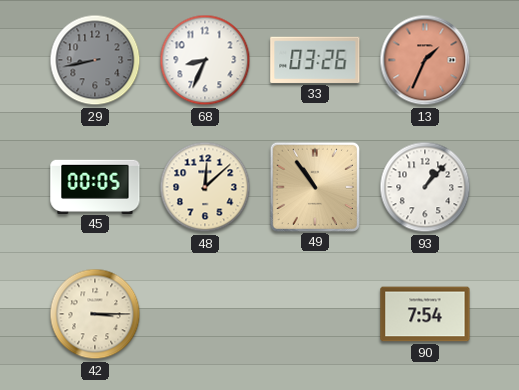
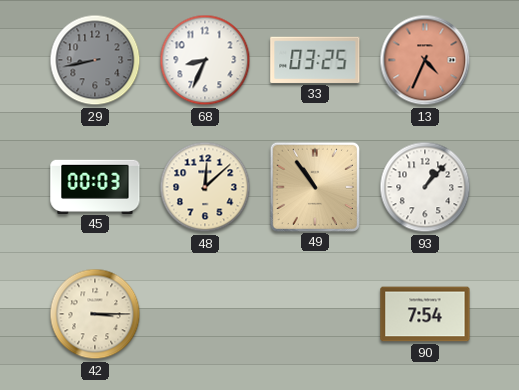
33: 03:26 -> 03:25 (315, 60)
13: 1:34 -> 4:34 (425, 60)
45: 00:05 -> 00:03 (95, 186)
